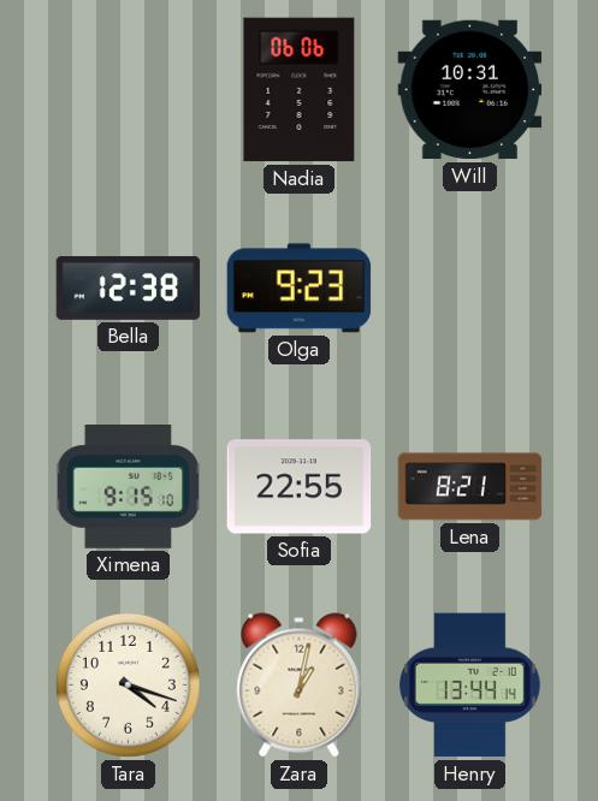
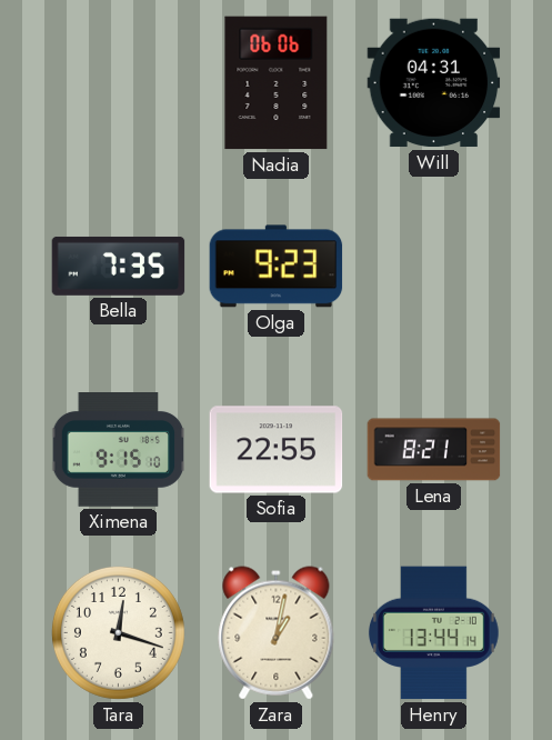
Will: 10:31 -> 04:31 (434, 83)
Bella: 12:38 -> 7:35 (119, 266)
Tara: 4:18 -> 12:18 (118, 632)
